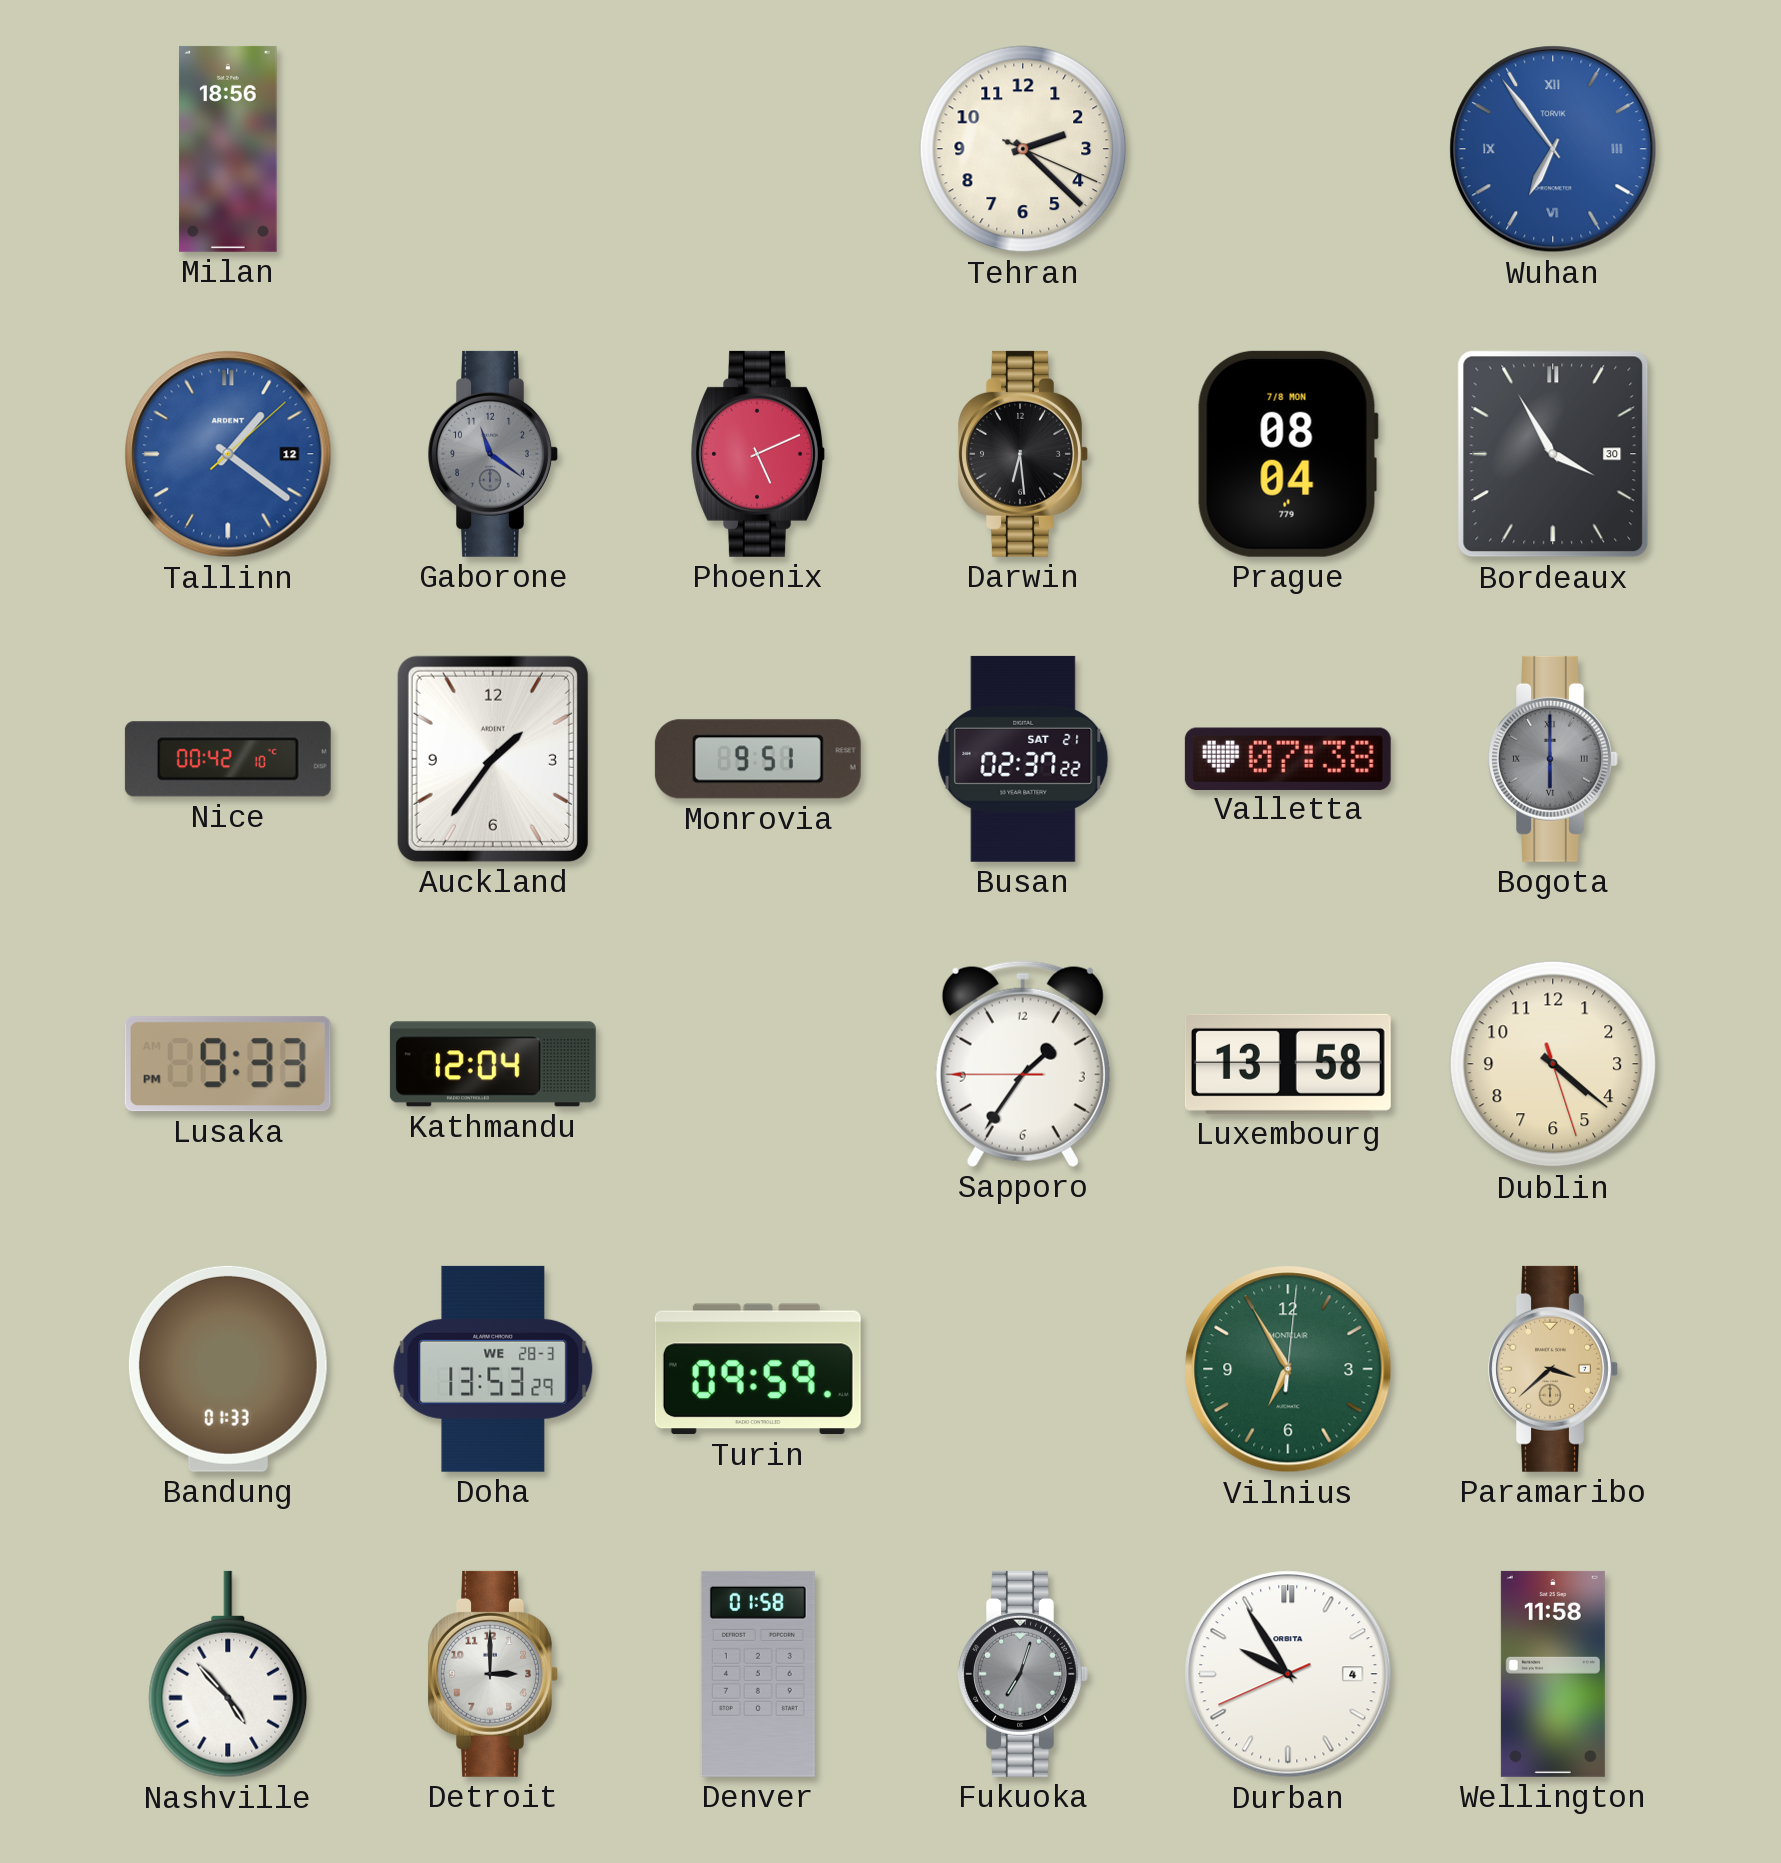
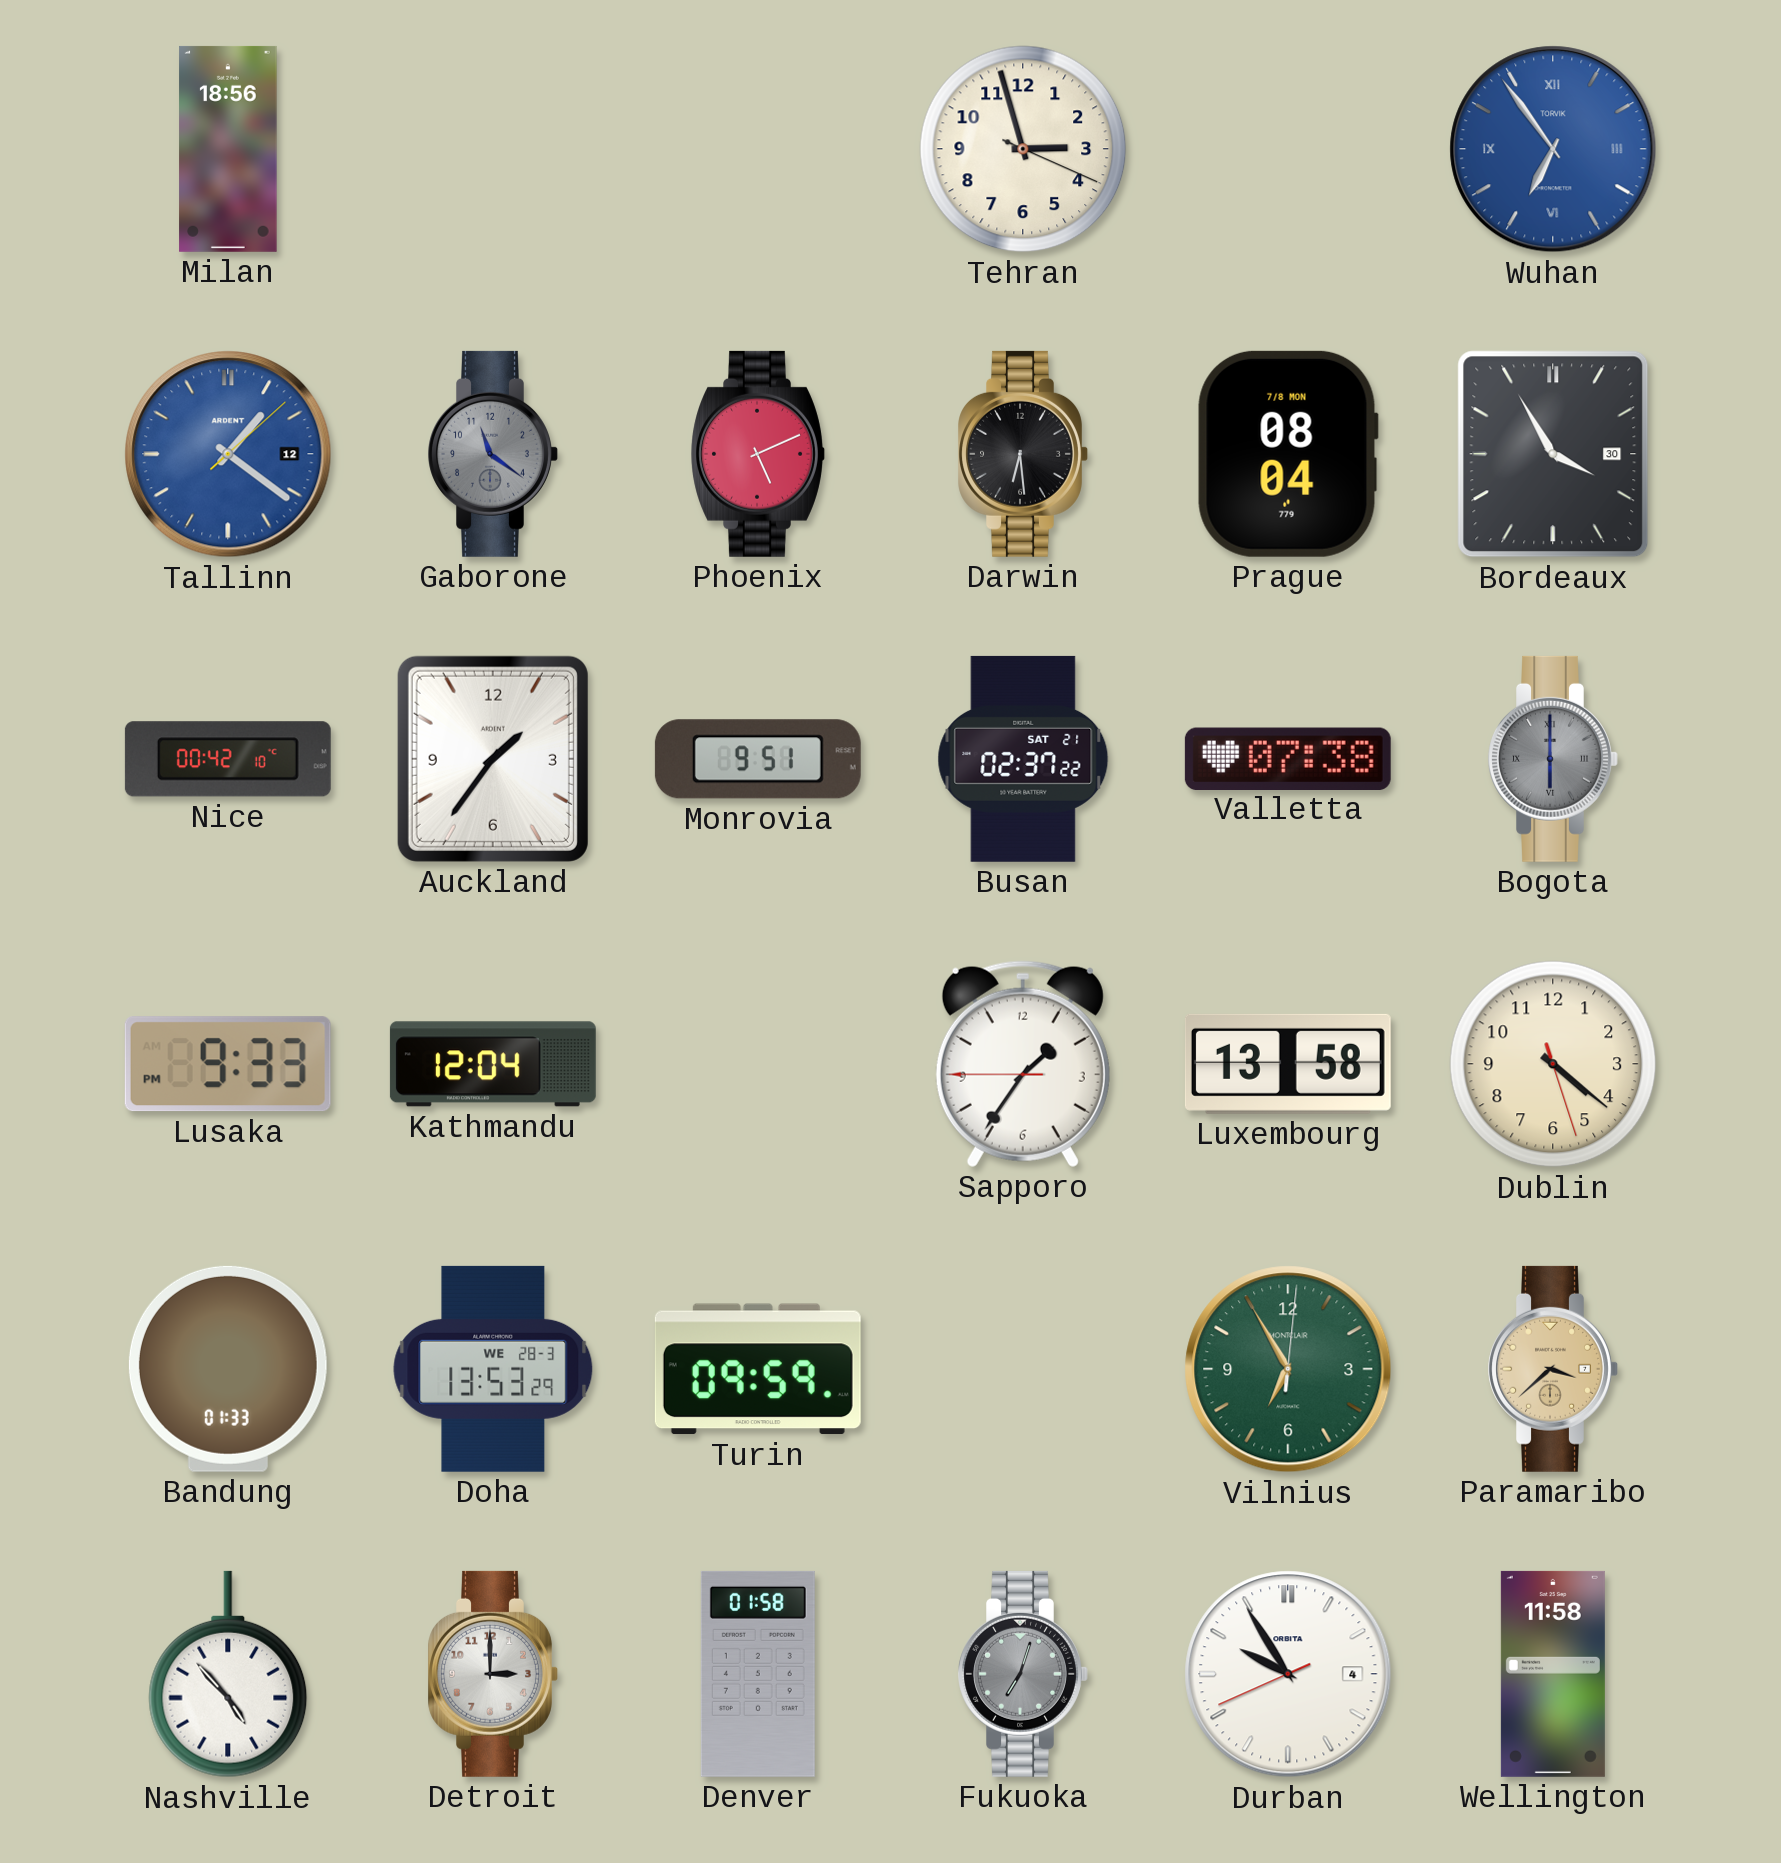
Tehran: 2:22 -> 2:57 (1023, 149)
